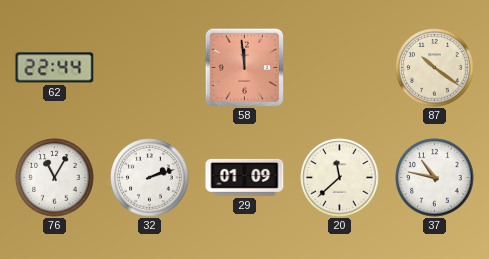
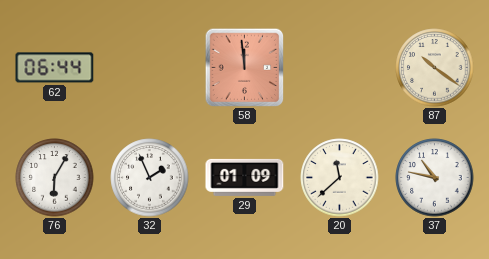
62: 22:44 -> 06:44 (55, 68)
76: 11:05 -> 6:05 (55, 178)
32: 2:12 -> 1:56 (150, 178)
